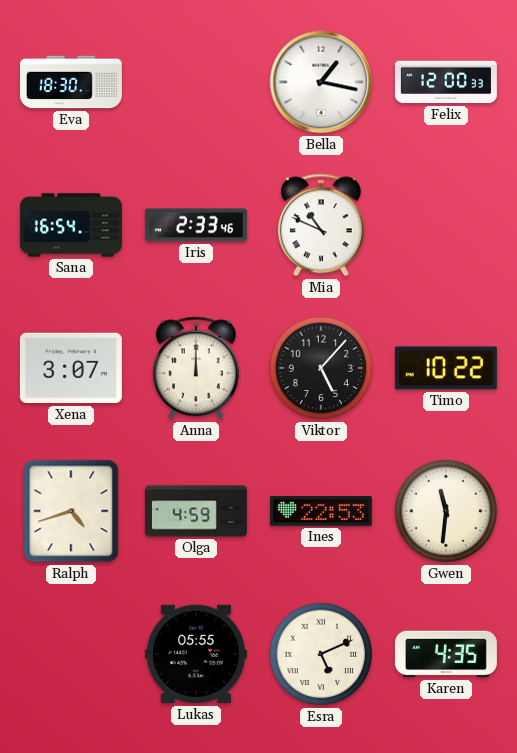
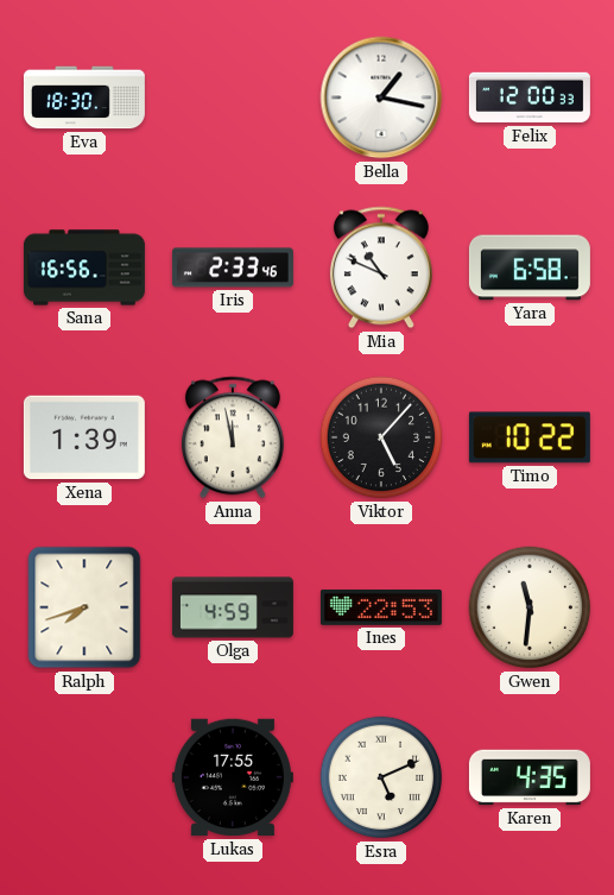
Sana: 16:54 -> 16:56 (84, 267)
Yara: none -> 6:58 (530, 267)
Xena: 3:07 -> 1:39 (84, 437)
Anna: 12:00 -> 11:58 (233, 437)
Ralph: 4:42 -> 7:42 (84, 607)
Lukas: 05:55 -> 17:55 (233, 777)
